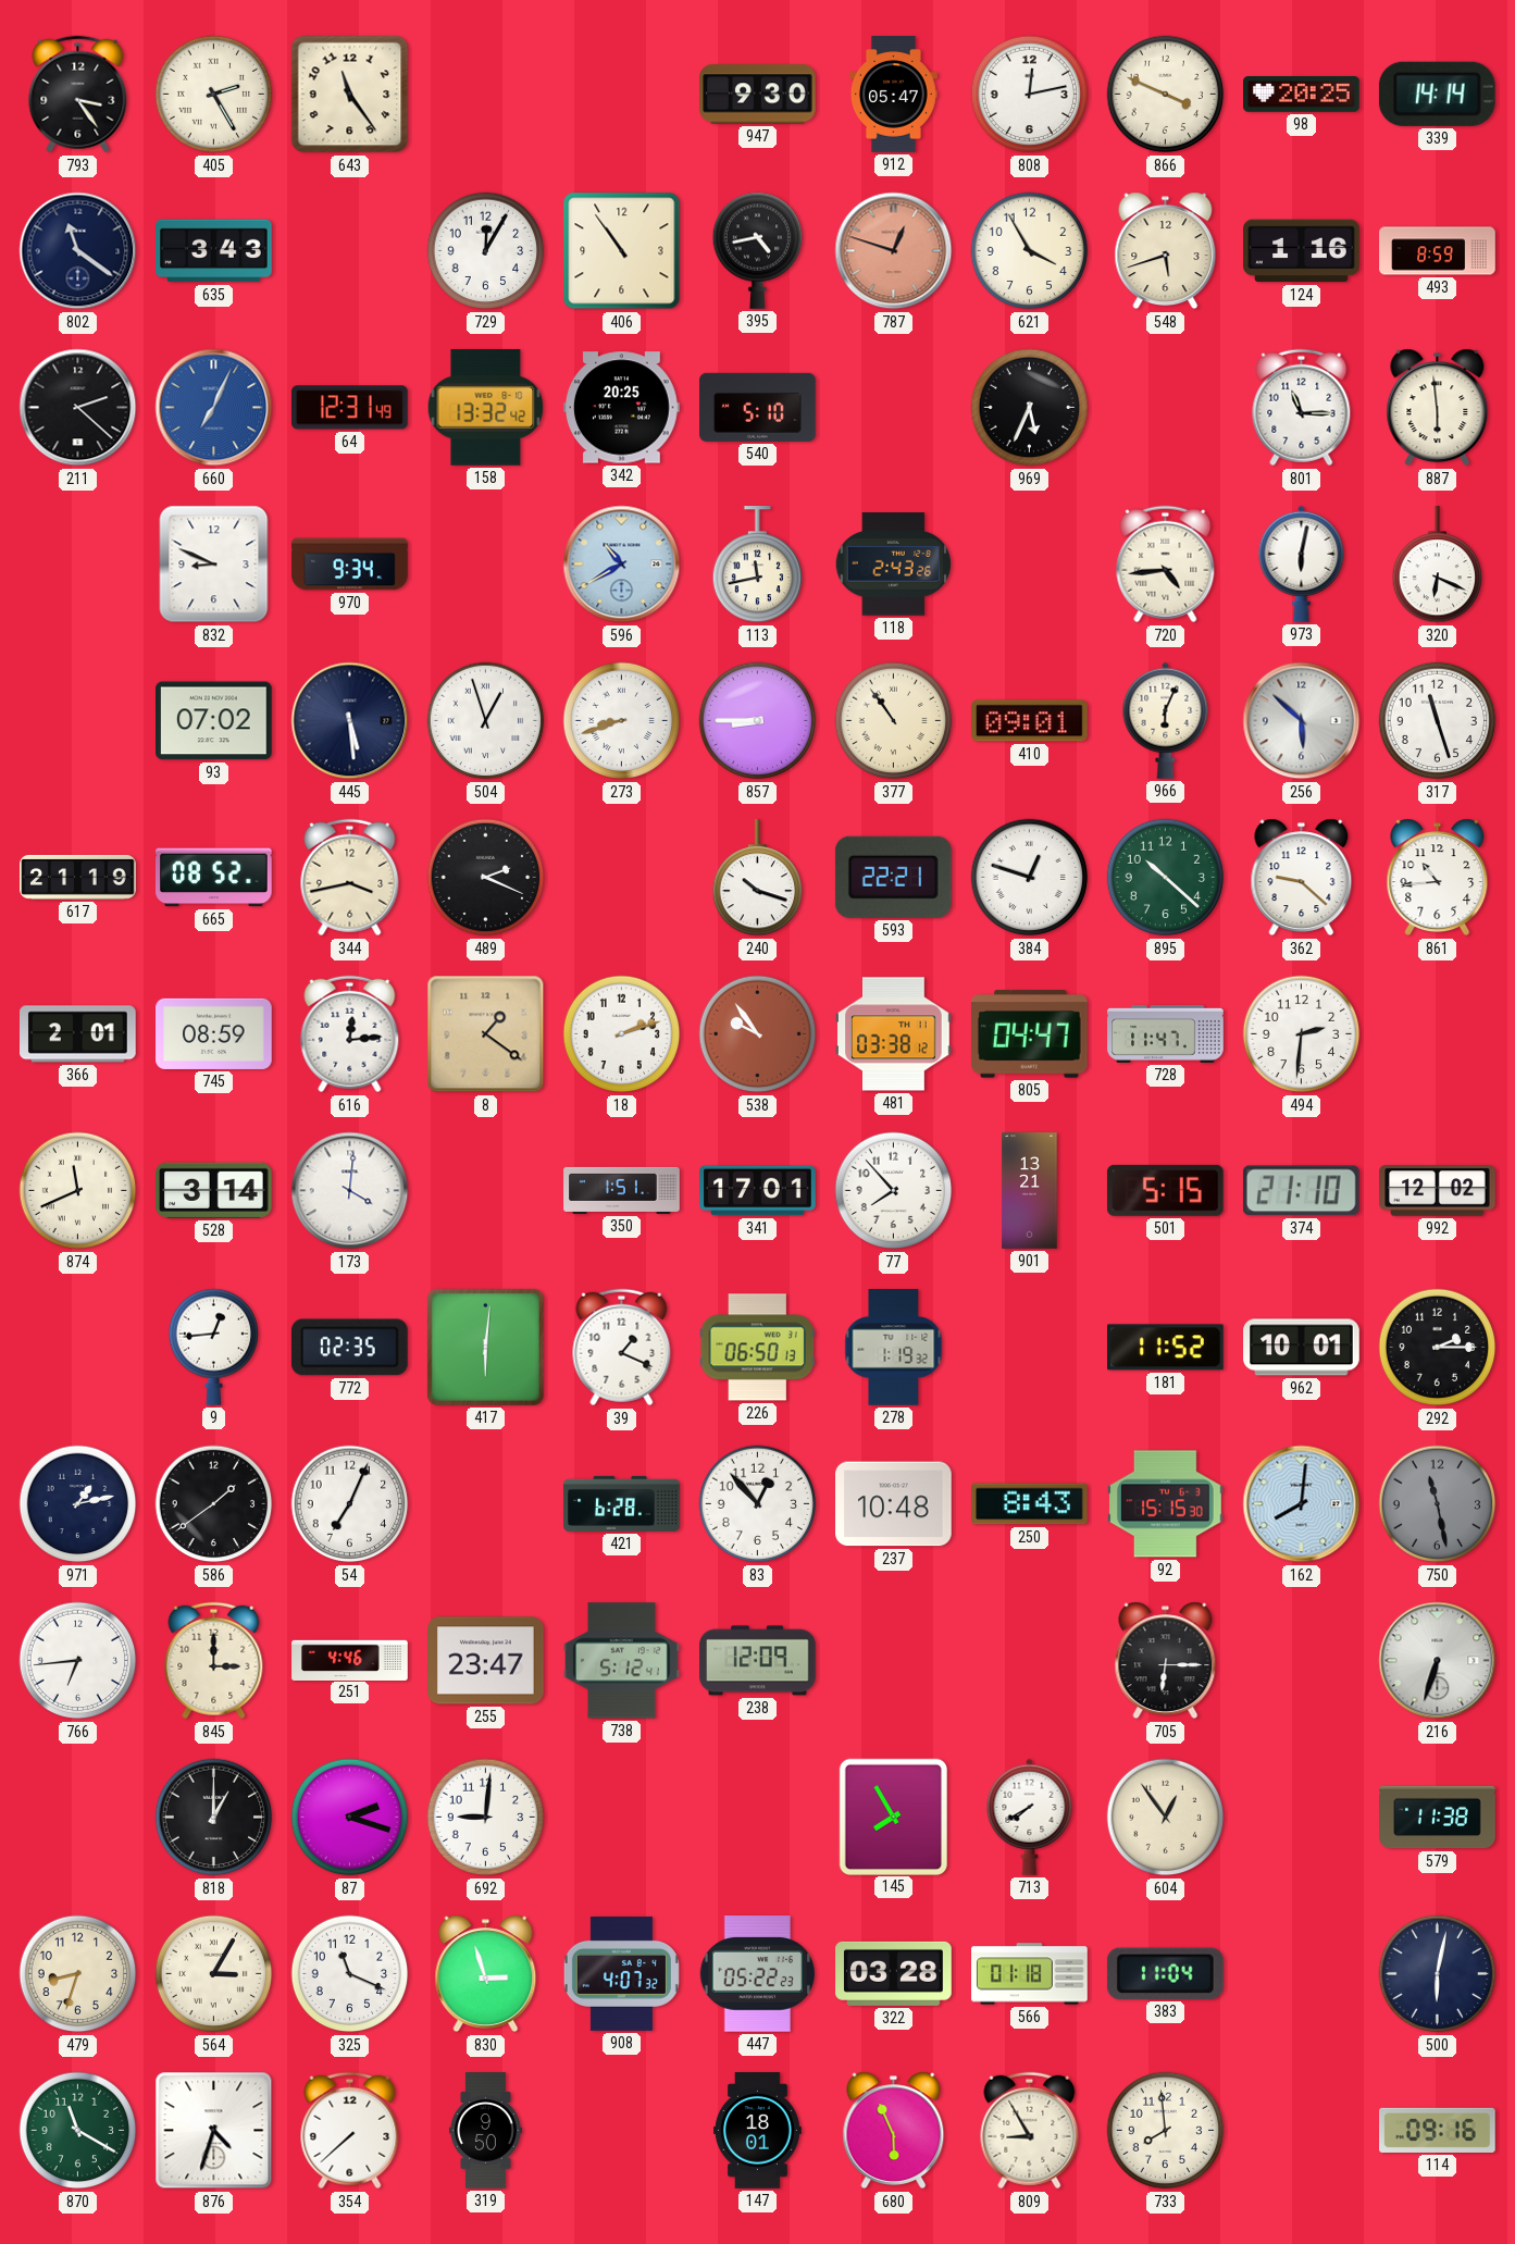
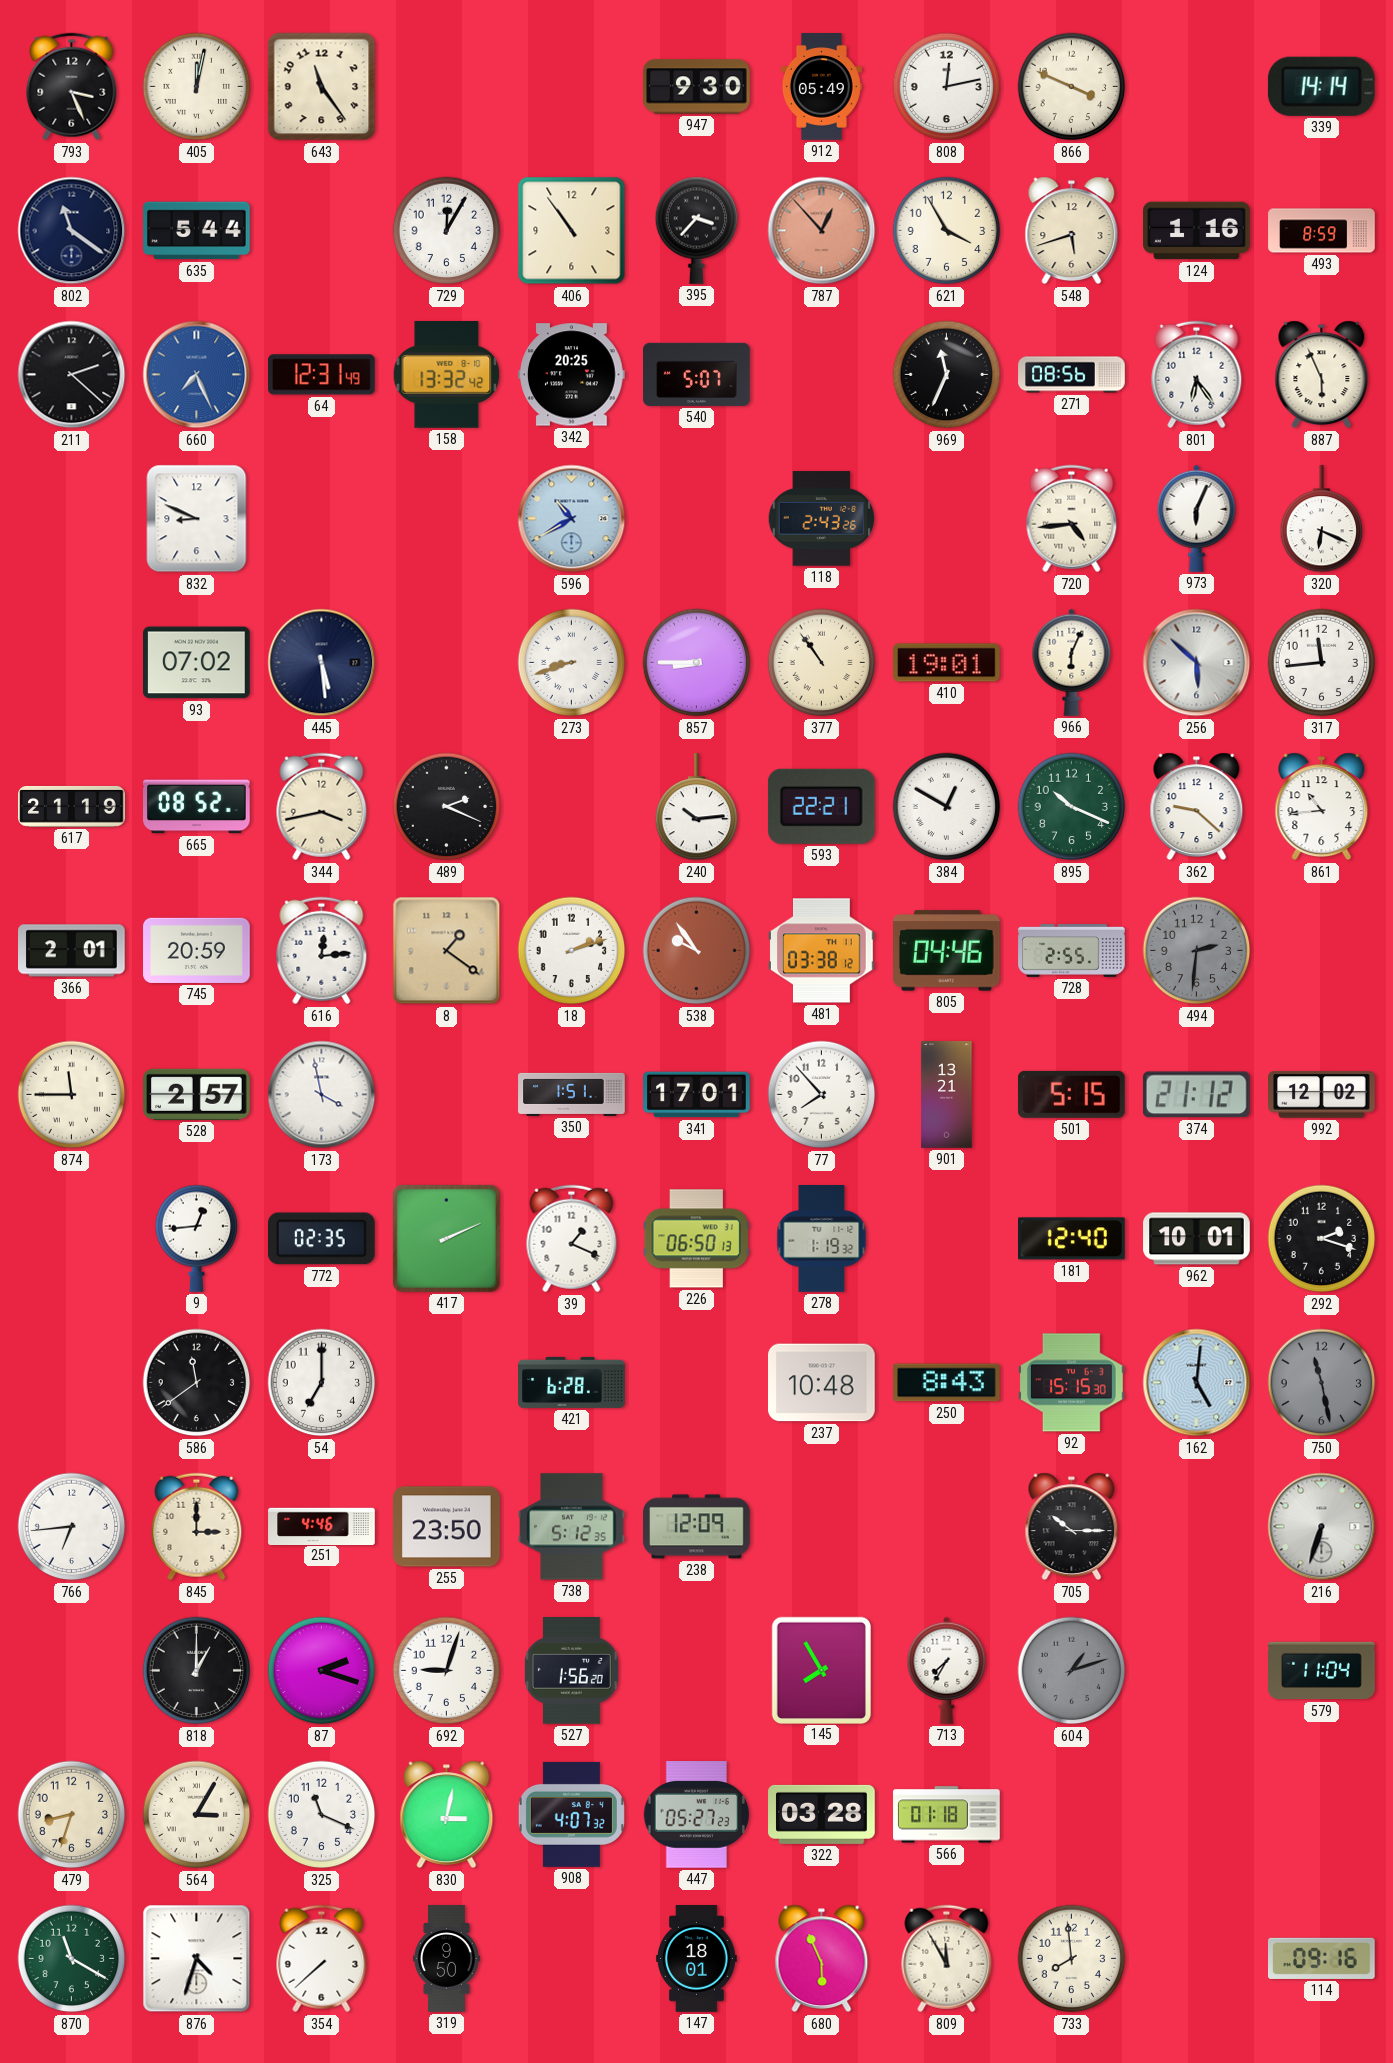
793: 3:24 -> 3:26 (72, 87)
405: 2:25 -> 12:02 (197, 87)
912: 05:47 -> 05:49 (821, 87)
98: 20:25 -> none (1302, 95)
635: 3:43 -> 5:44 (197, 231)
395: 4:43 -> 3:37 (697, 230)
787: 12:48 -> 12:53 (822, 231)
660: 7:04 -> 7:26 (197, 375)
540: 5:10 -> 5:07 (697, 374)
969: 5:34 -> 11:34 (947, 375)
271: none -> 08:56 (1072, 375)
801: 11:15 -> 6:24 (1197, 375)
887: 5:59 -> 5:56 (1322, 375)
970: 9:34 -> none (350, 565)
113: 11:43 -> none (758, 565)
973: 6:02 -> 6:04 (1197, 518)
504: 12:57 -> none (486, 721)
410: 09:01 -> 19:01 (947, 663)
317: 11:27 -> 11:44 (1322, 663)
240: 10:18 -> 10:14 (697, 807)
384: 12:48 -> 12:50 (947, 807)
895: 10:22 -> 10:19 (1072, 807)
745: 08:59 -> 20:59 (197, 950)
805: 04:47 -> 04:46 (947, 951)
728: 11:47 -> 2:55 (1072, 950)
494 dial: white -> grey (1197, 951)
874: 11:41 -> 11:45 (72, 1095)
528: 3:14 -> 2:57 (197, 1094)
173: 4:01 -> 3:58 (322, 1095)
374: 21:10 -> 21:12 (1196, 1095)
417: 6:01 -> 2:11 (446, 1238)
181: 11:52 -> 12:40 (1072, 1239)
292: 2:15 -> 2:18 (1322, 1239)
971: 1:13 -> none (78, 1504)
586: 1:39 -> 11:39 (197, 1383)
54: 7:04 -> 7:00 (322, 1383)
83: 12:53 -> none (758, 1504)
162: 8:01 -> 5:01 (1197, 1383)
255: 23:47 -> 23:50 (447, 1527)
738: 5:12:41 -> 5:12:35 (572, 1527)
705: 6:15 -> 10:15 (1072, 1527)
692: 9:01 -> 9:03 (447, 1671)
527: none -> 1:56 (571, 1671)
713: 7:40 -> 7:35 (947, 1670)
604: 12:54 -> 1:12 (1072, 1671)
604 dial: cream -> grey (1072, 1671)
579: 11:38 -> 11:04 (1322, 1671)
830: 2:57 -> 3:02 (447, 1815)
447: 05:22 -> 05:27 (696, 1815)
383: 11:04 -> none (1165, 1973)
500: 6:02 -> none (1438, 1974)
809: 8:55 -> 11:55 (947, 1959)
